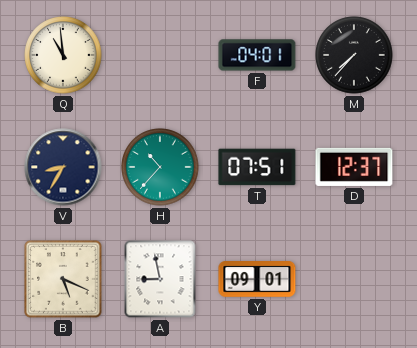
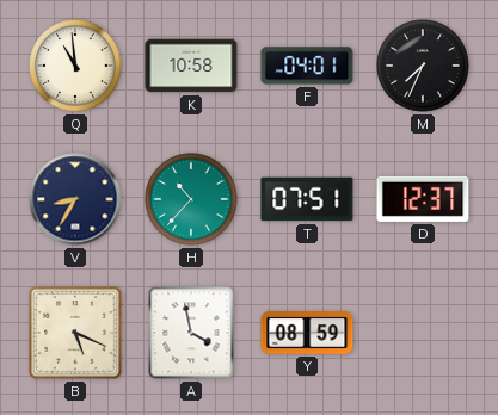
K: none -> 10:58 (191, 66)
M: 7:37 -> 7:34 (423, 66)
A: 8:58 -> 3:58 (191, 333)
Y: 09:01 -> 08:59 (307, 333)
